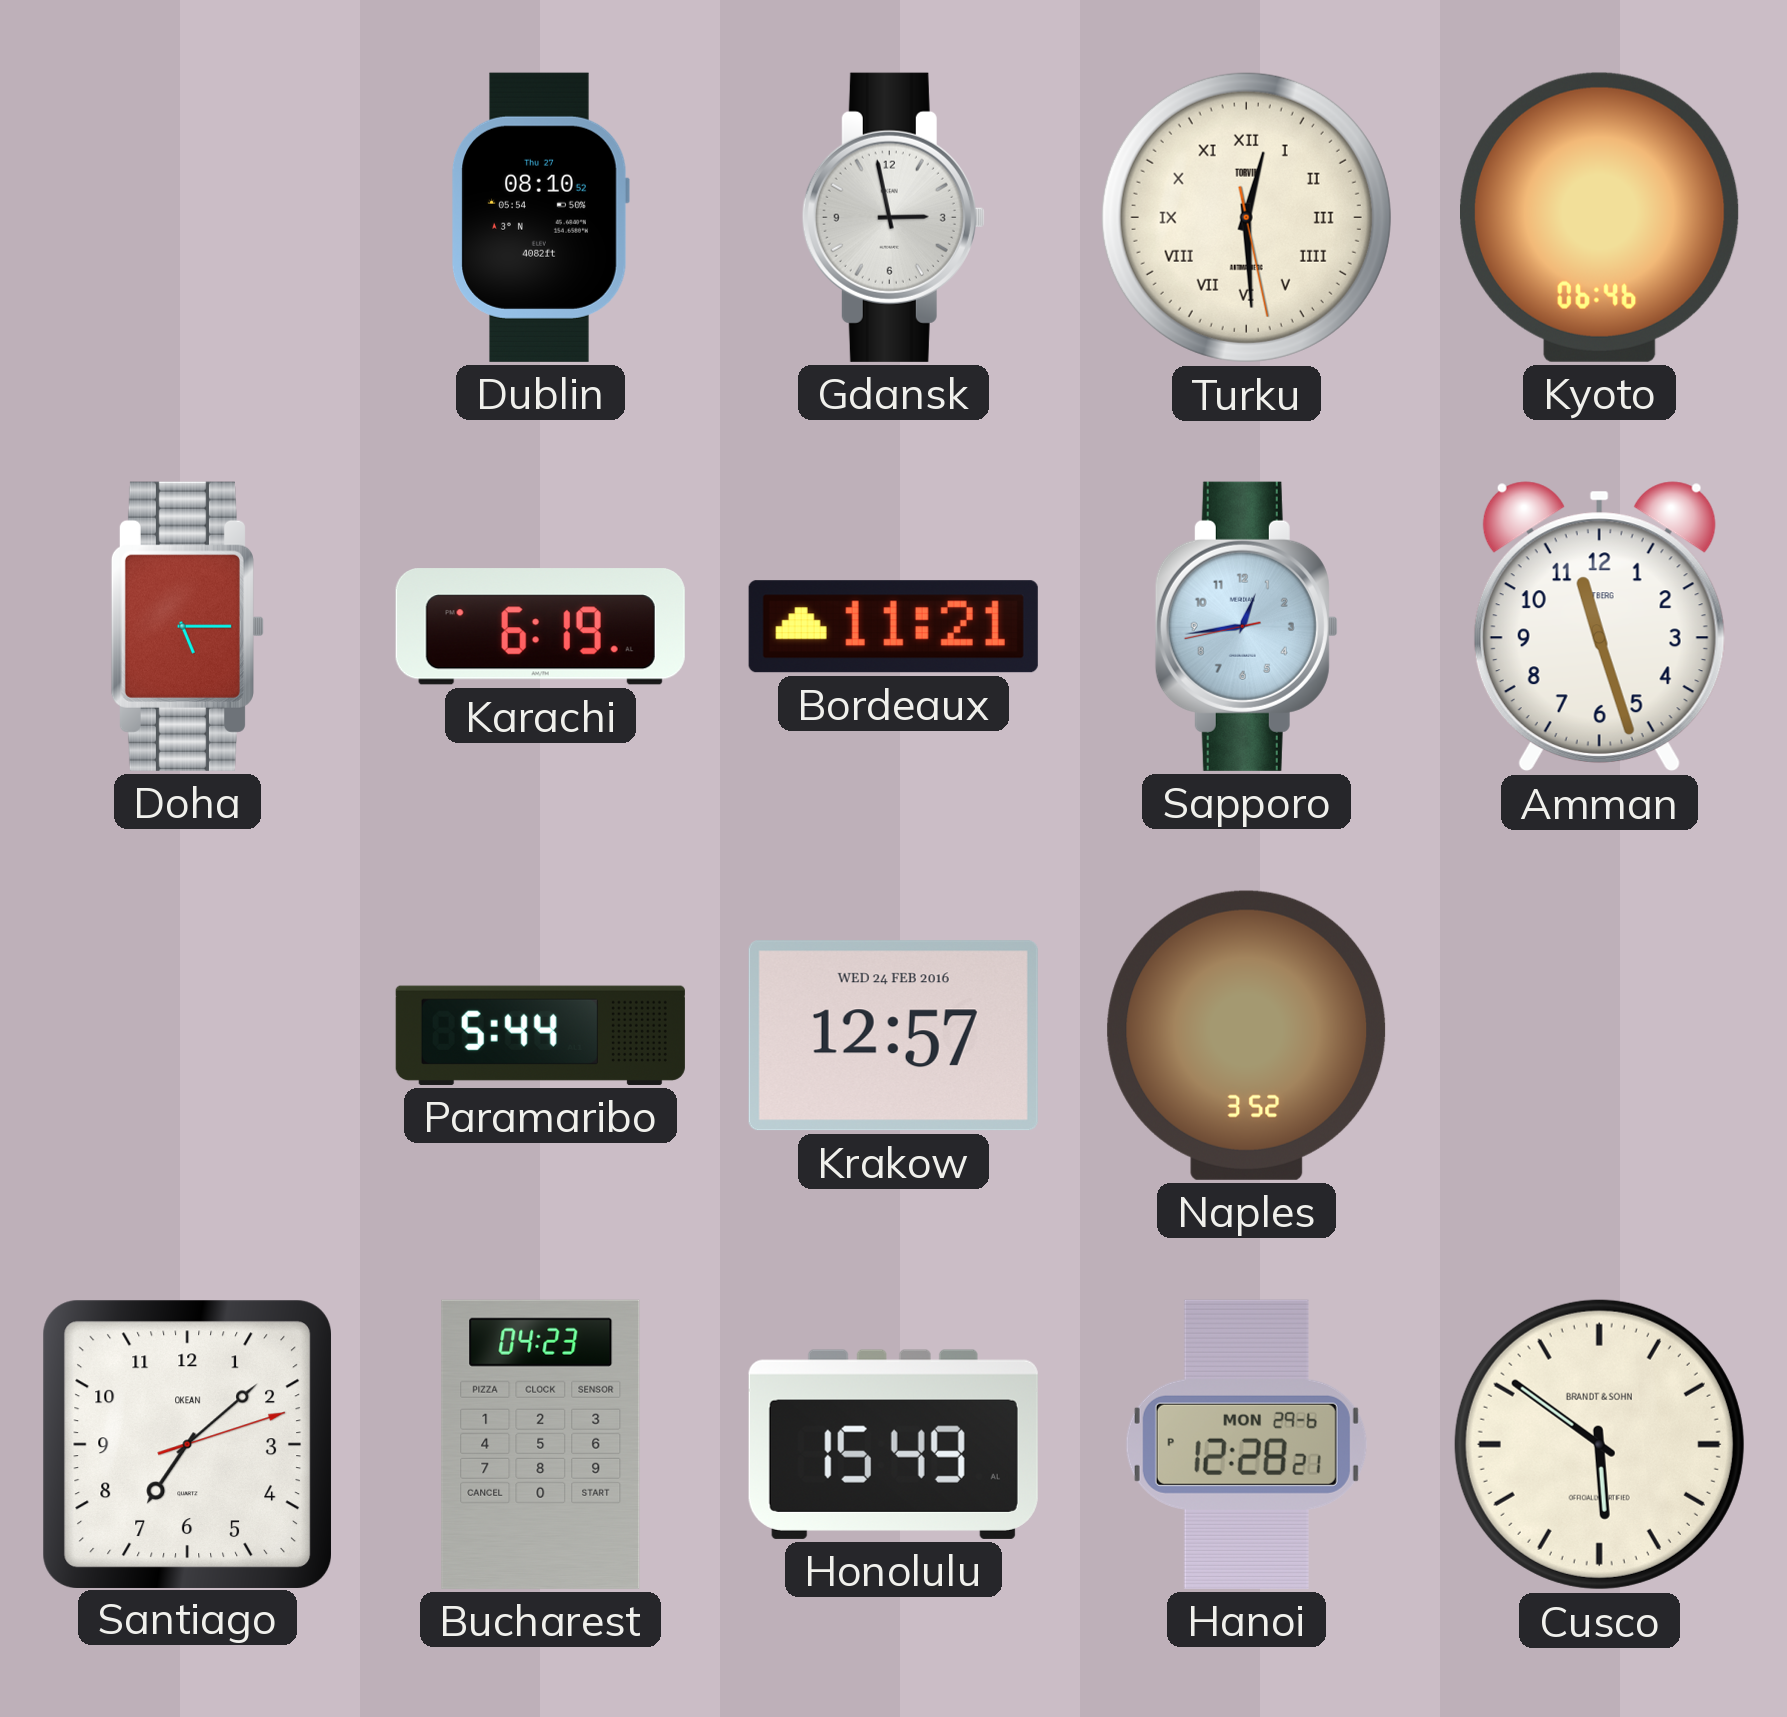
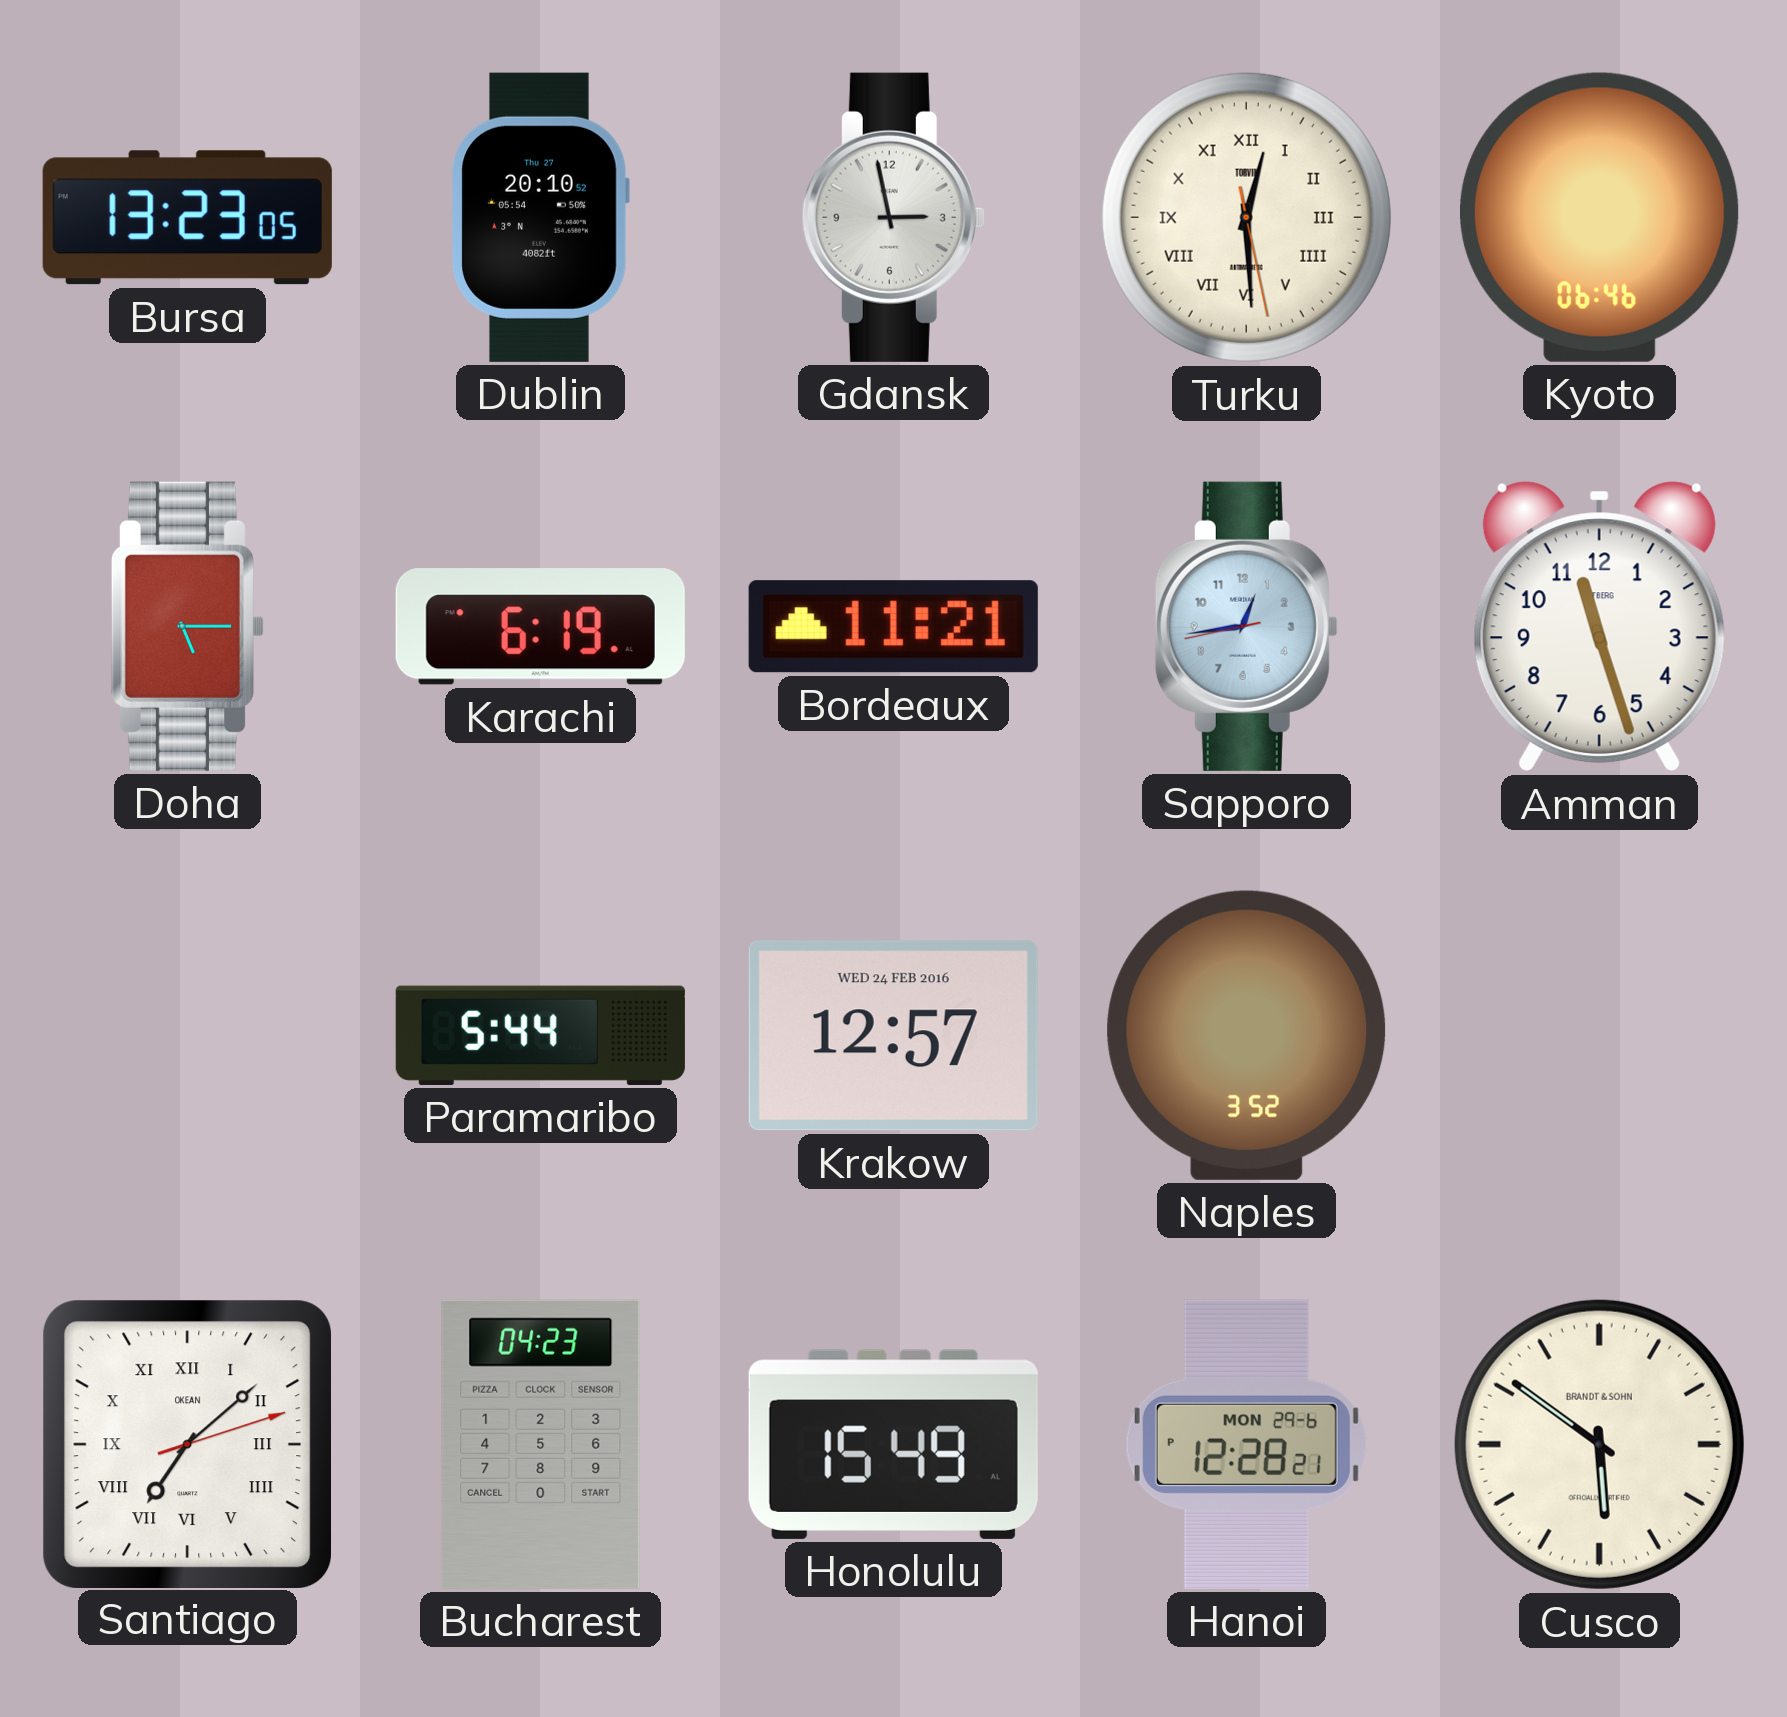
Bursa: none -> 13:23 (187, 218)
Dublin: 08:10 -> 20:10 (540, 217)
Santiago numerals: Arabic -> Roman (187, 1444)
